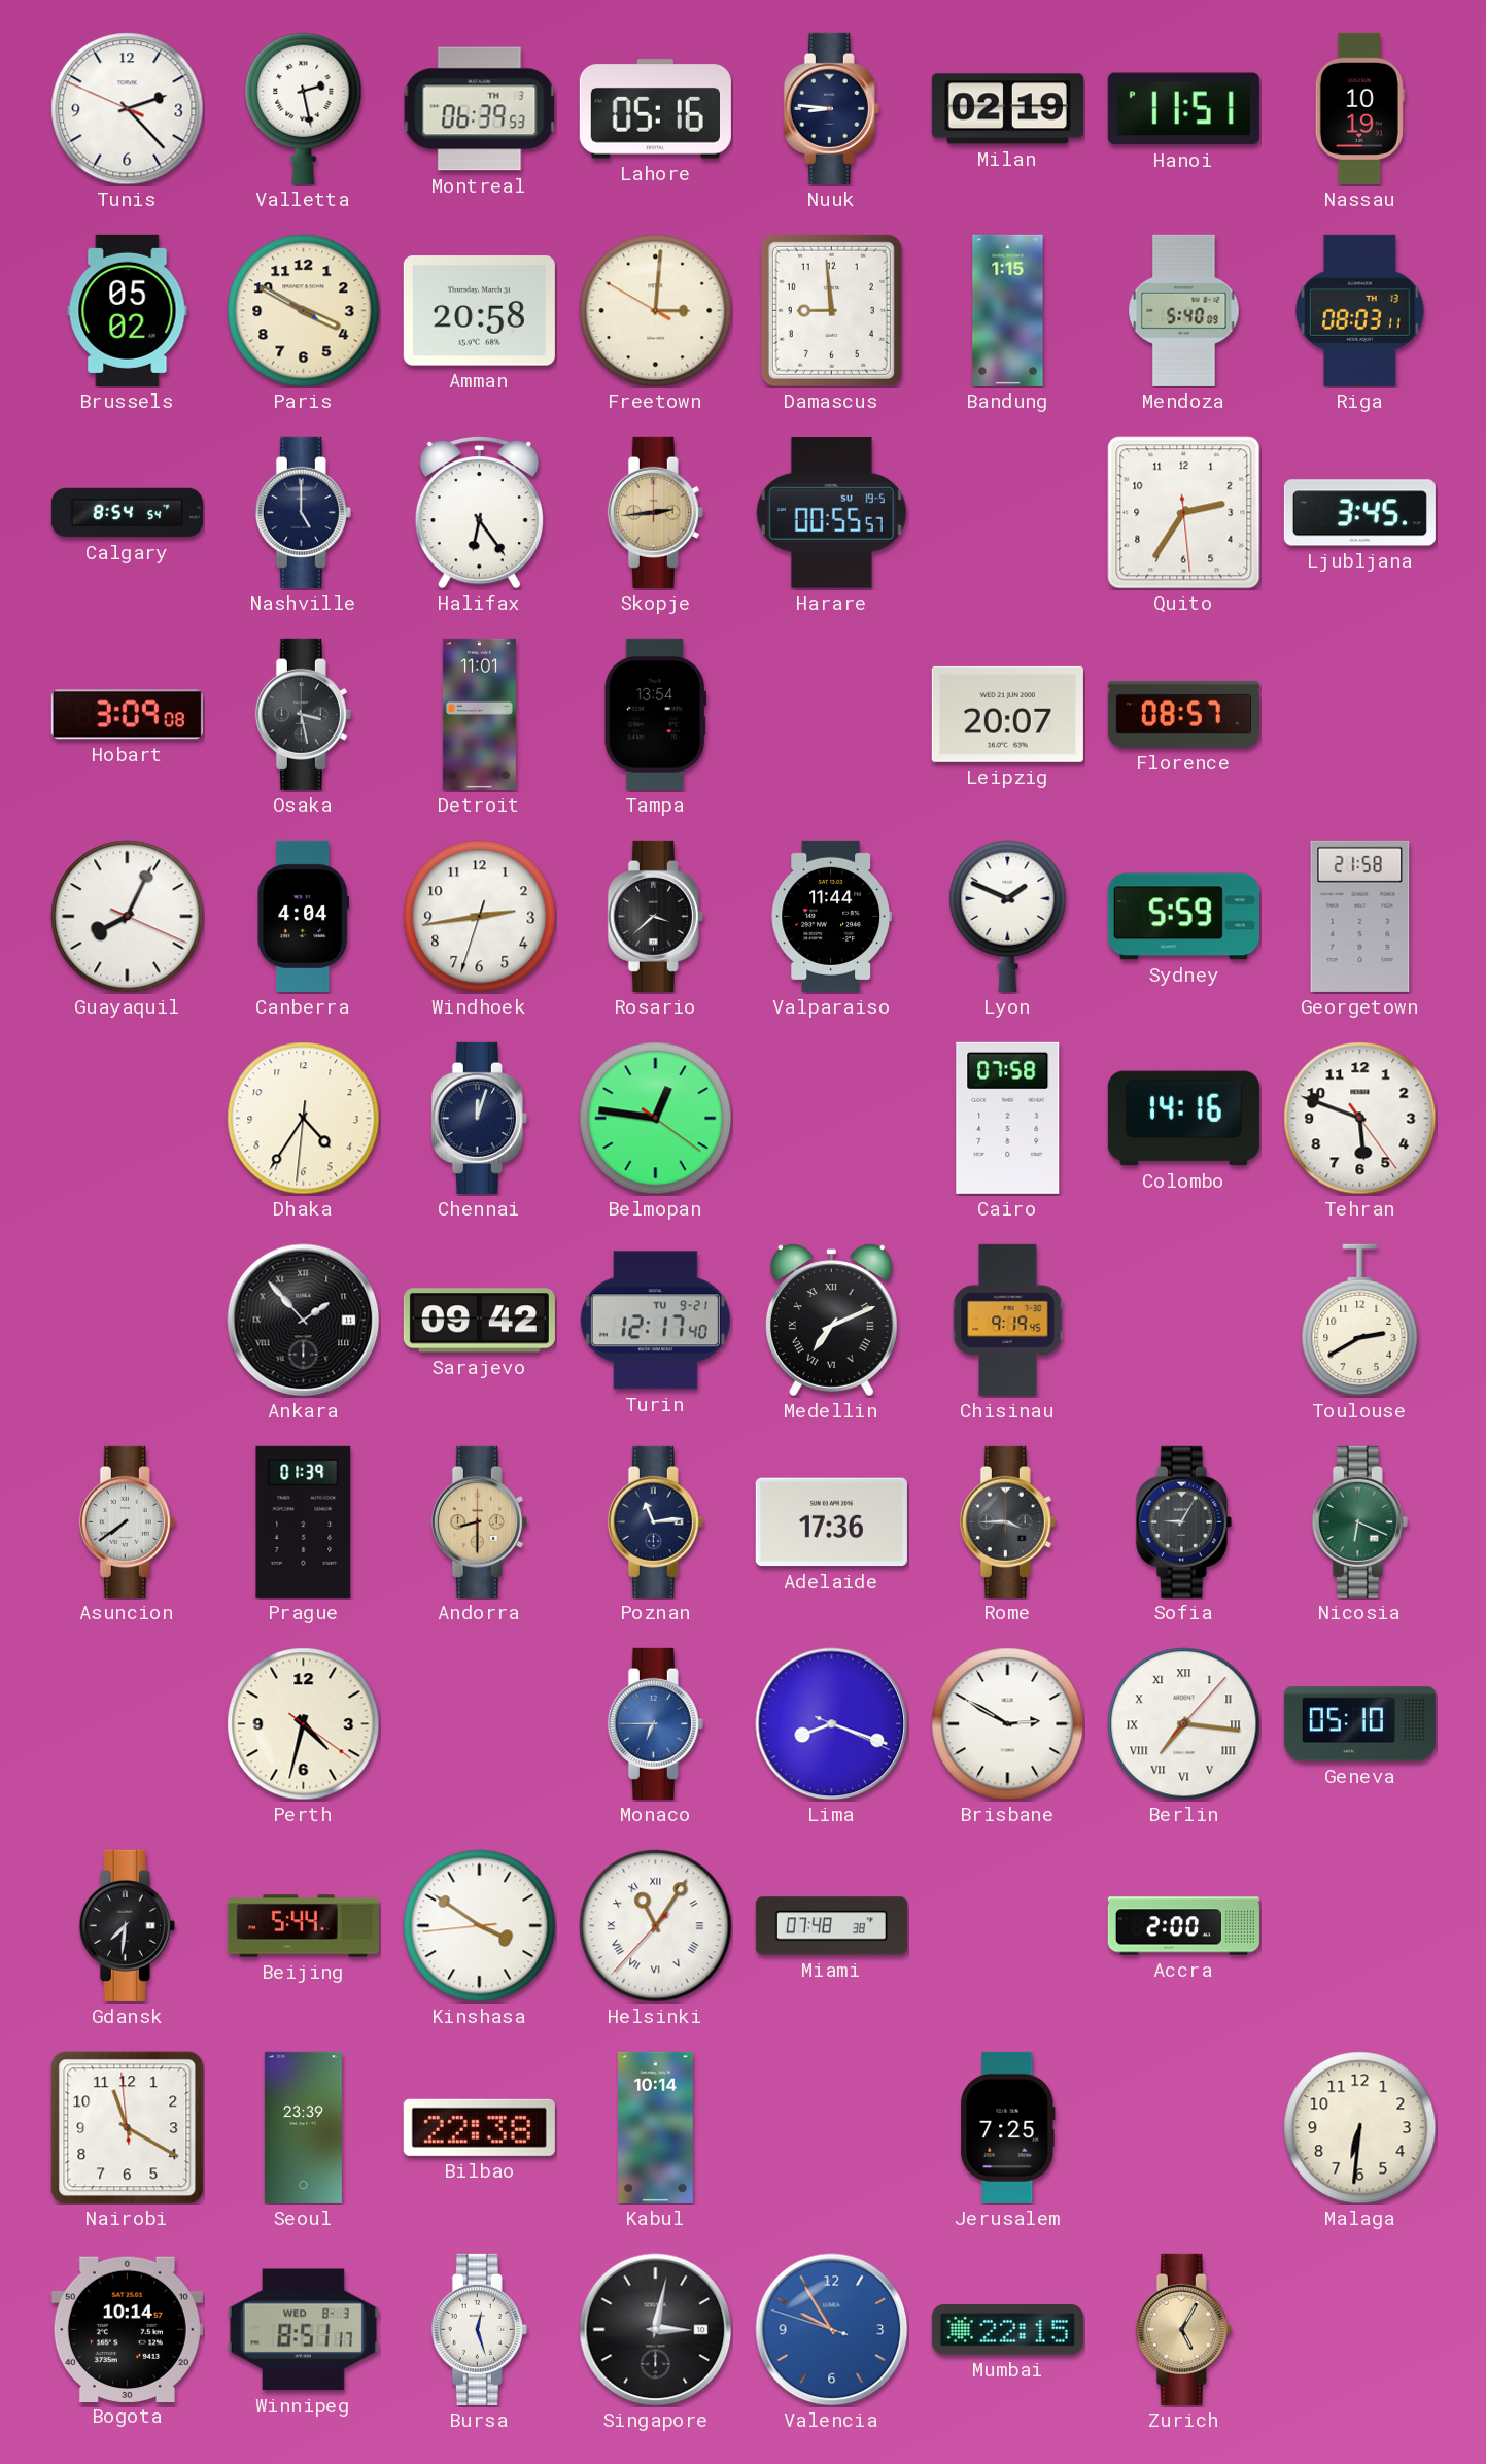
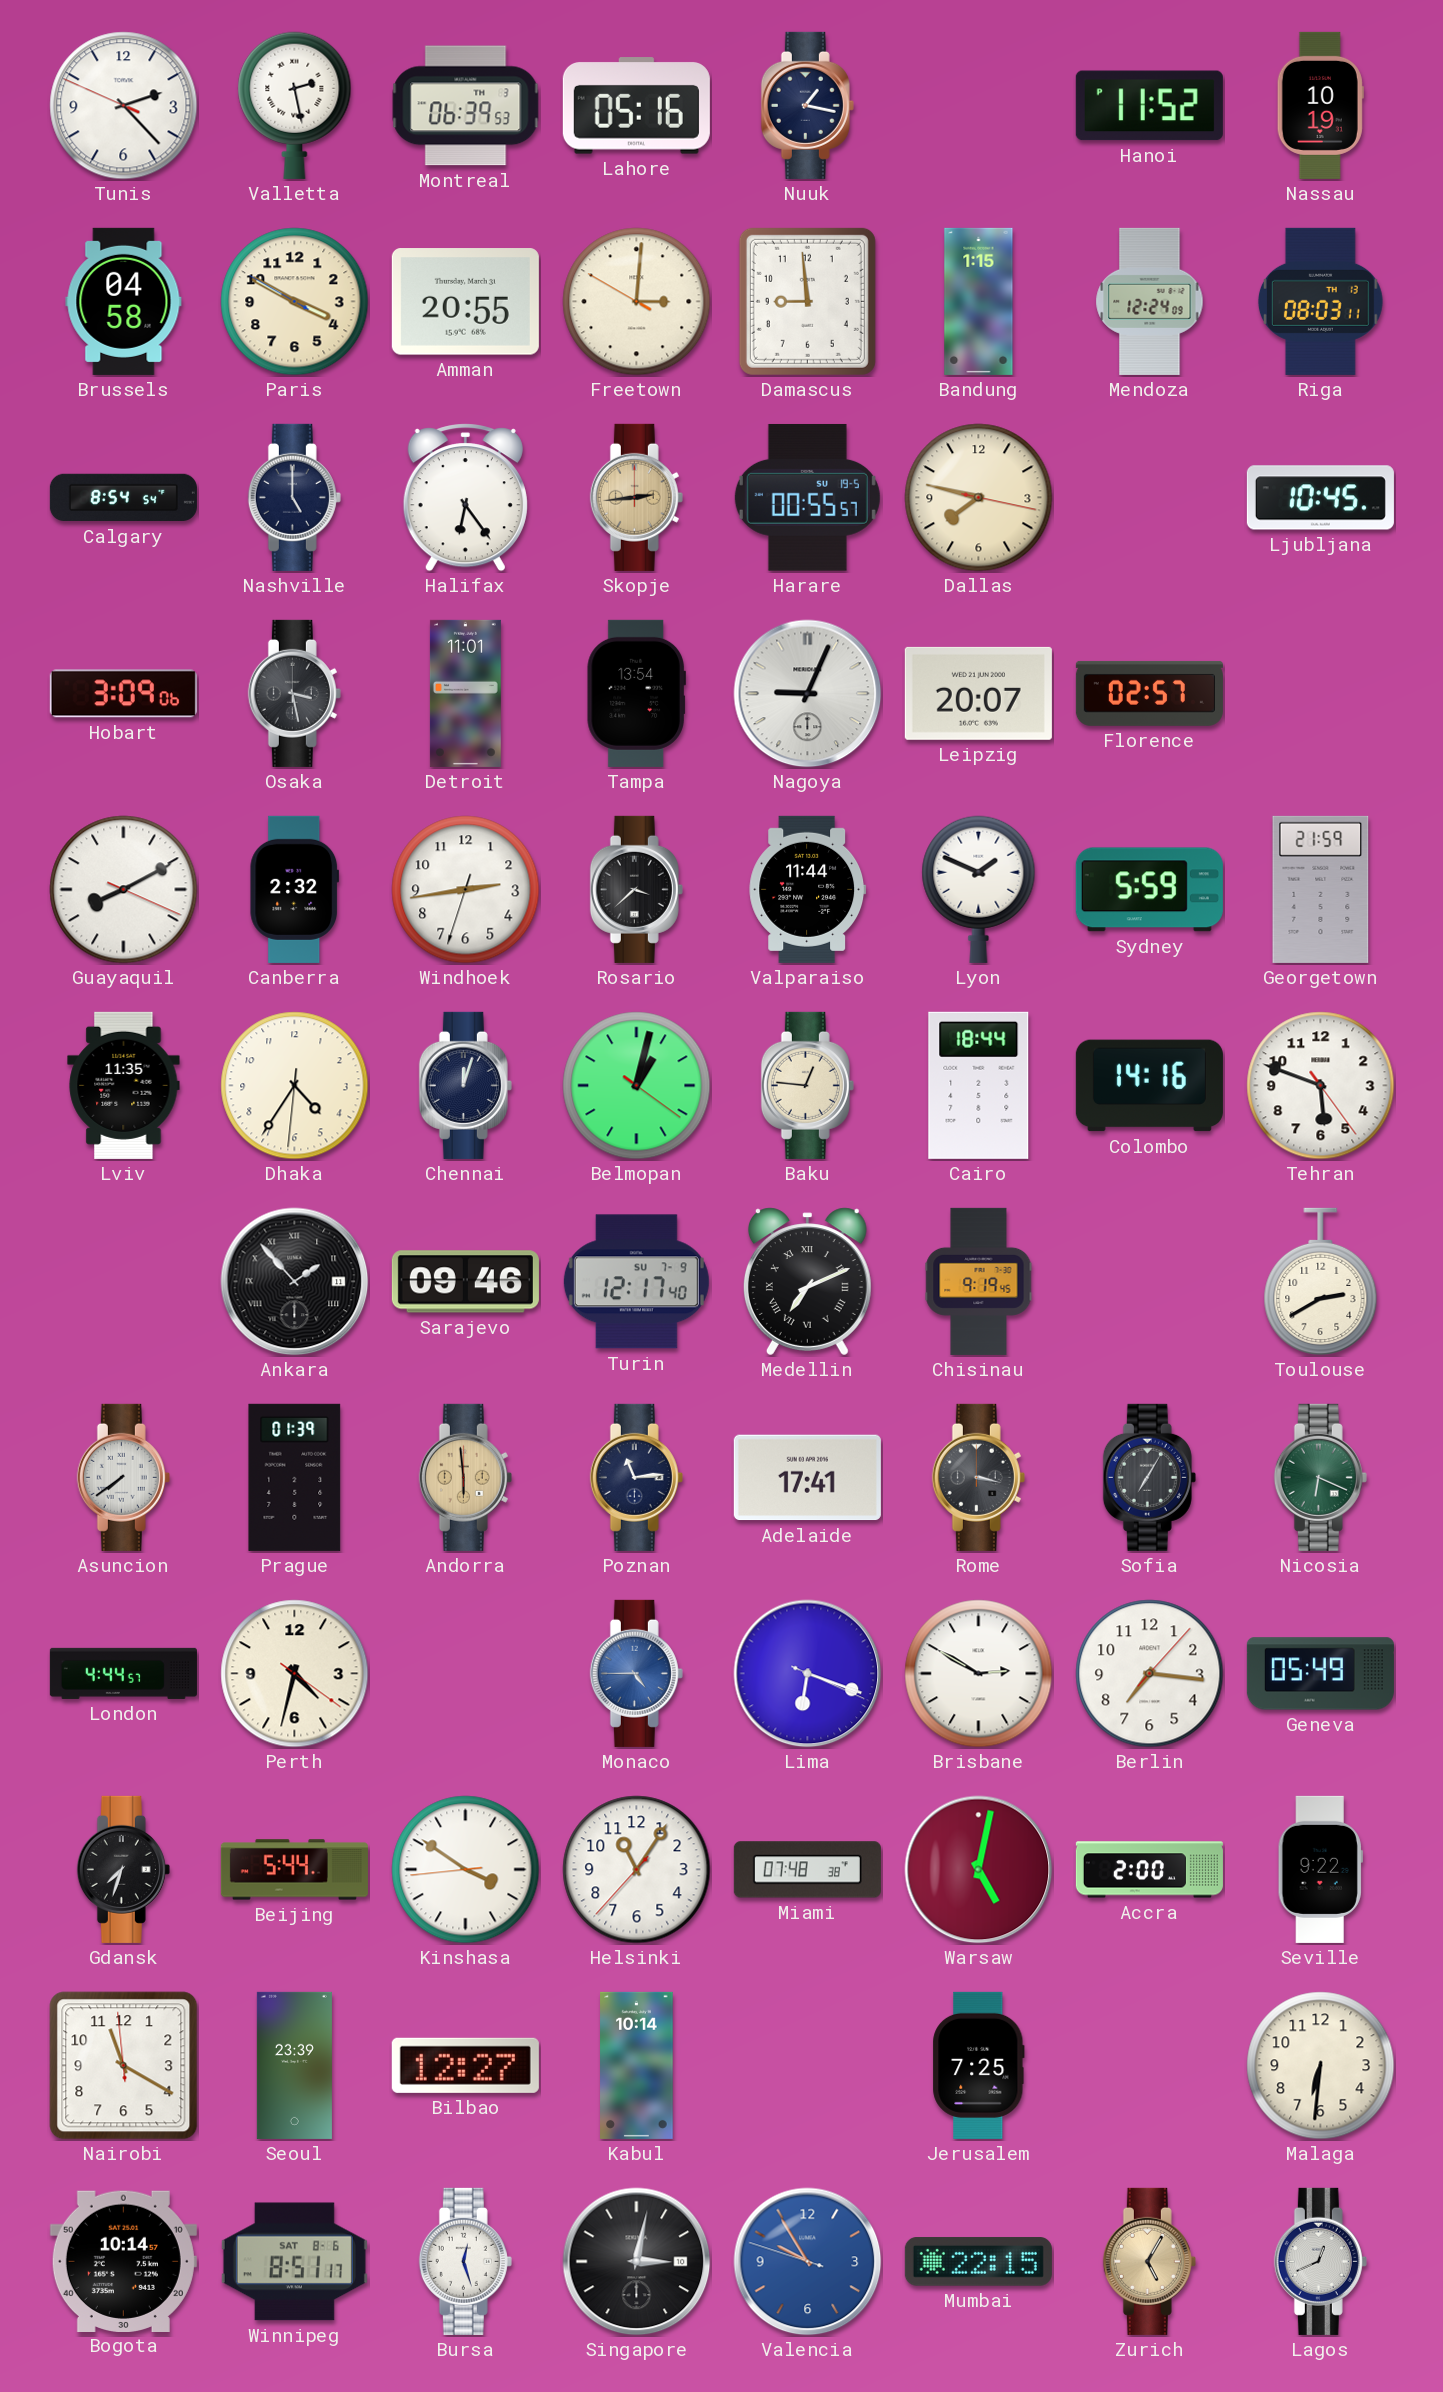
Nuuk: 8:46 -> 1:17 (807, 105)
Milan: 02:19 -> none (1007, 109)
Hanoi: 11:51 -> 11:52 (1149, 106)
Brussels: 05:02 -> 04:58 (124, 301)
Amman: 20:58 -> 20:55 (465, 302)
Mendoza: 5:40 -> 12:24 (1150, 301)
Dallas: none -> 7:47 (979, 498)
Quito: 2:35 -> none (1184, 513)
Ljubljana: 3:45 -> 10:45 (1320, 498)
Hobart: 3:09:08 -> 3:09:06 (123, 694)
Nagoya: none -> 9:04 (808, 694)
Florence: 08:57 -> 02:57 (1149, 693)
Guayaquil: 8:04 -> 8:10 (124, 890)
Canberra: 4:04 -> 2:32 (294, 889)
Georgetown: 21:58 -> 21:59 (1321, 889)
Lviv: none -> 11:35 (124, 1085)
Belmopan: 12:46 -> 1:02 (637, 1086)
Baku: none -> 12:46 (807, 1085)
Cairo: 07:58 -> 18:44 (979, 1085)
Sarajevo: 09:42 -> 09:46 (465, 1282)
Turin date: TU 9-21 -> SU 7-9 (636, 1282)
Andorra: 8:30 -> 5:59 (465, 1477)
Adelaide: 17:36 -> 17:41 (807, 1478)
Rome: 3:45 -> 3:17 (978, 1477)
Sofia: 9:05 -> 7:05 (1149, 1477)
London: none -> 4:44 (123, 1673)
Monaco: 6:45 -> 4:45 (636, 1673)
Lima: 8:18 -> 6:18 (808, 1674)
Berlin numerals: Roman -> Arabic (1150, 1674)
Geneva: 05:10 -> 05:49 (1320, 1674)
Gdansk: 7:31 -> 7:33 (123, 1869)
Helsinki numerals: Roman -> Arabic (637, 1870)
Warsaw: none -> 5:02 (979, 1870)
Seville: none -> 9:22 (1320, 1869)
Bilbao: 22:38 -> 12:27 (465, 2065)
Winnipeg date: WED 8-3 -> SAT 8-6 (294, 2262)
Lagos: none -> 12:41 (1320, 2261)
